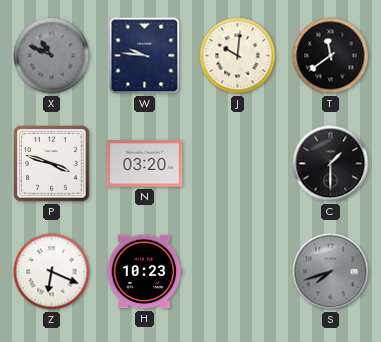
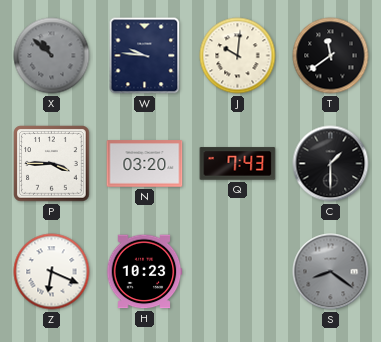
X: 10:49 -> 10:52 (52, 56)
P: 3:48 -> 3:45 (52, 164)
Q: none -> 7:43 (238, 164)
S: 7:42 -> 8:21 (331, 272)
